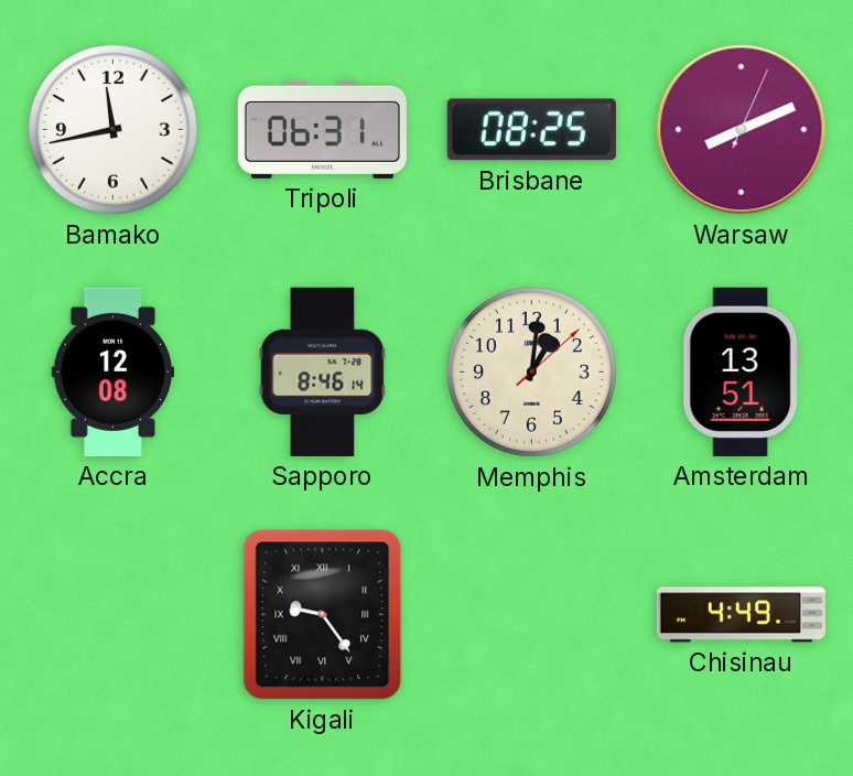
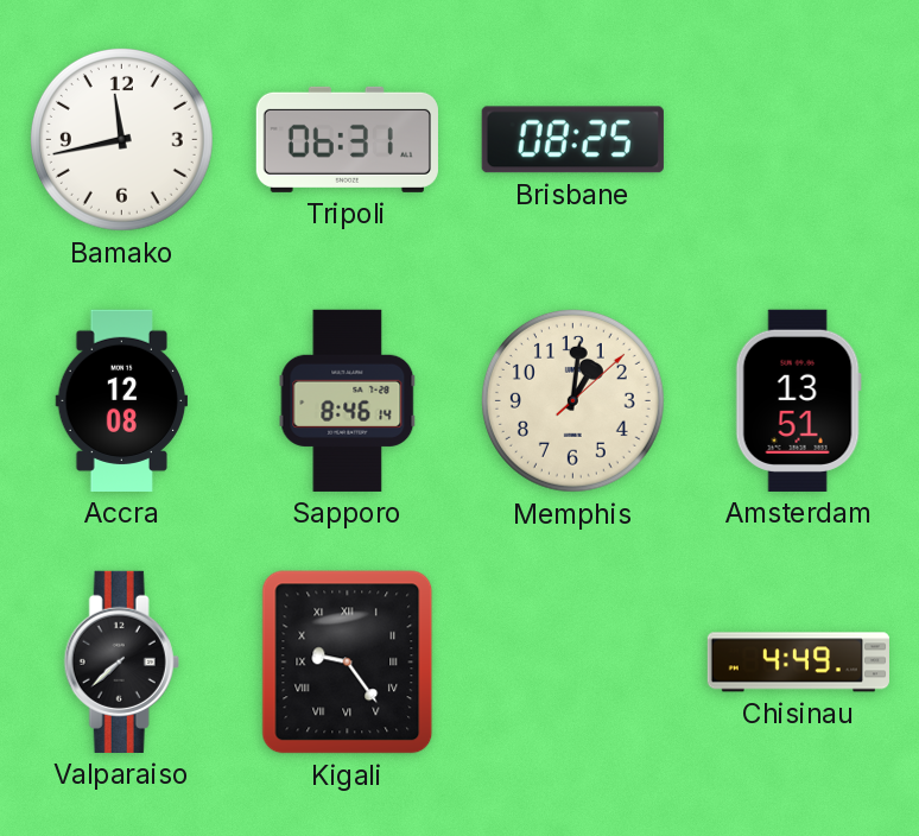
Warsaw: 8:11 -> none (742, 130)
Valparaiso: none -> 7:38 (121, 661)
